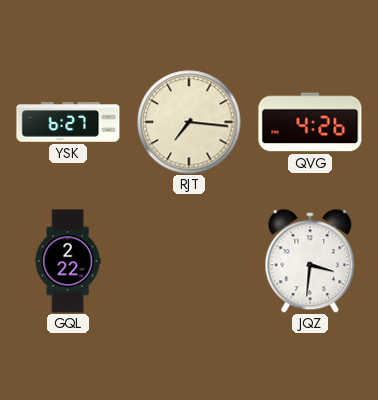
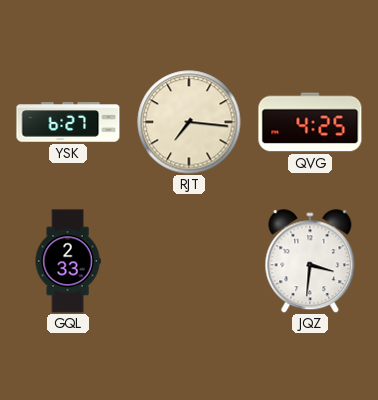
QVG: 4:26 -> 4:25 (310, 122)
GQL: 2:22 -> 2:33 (68, 261)
